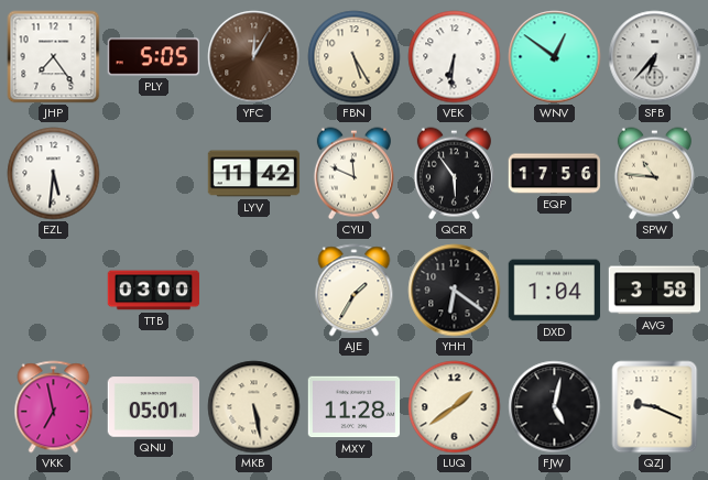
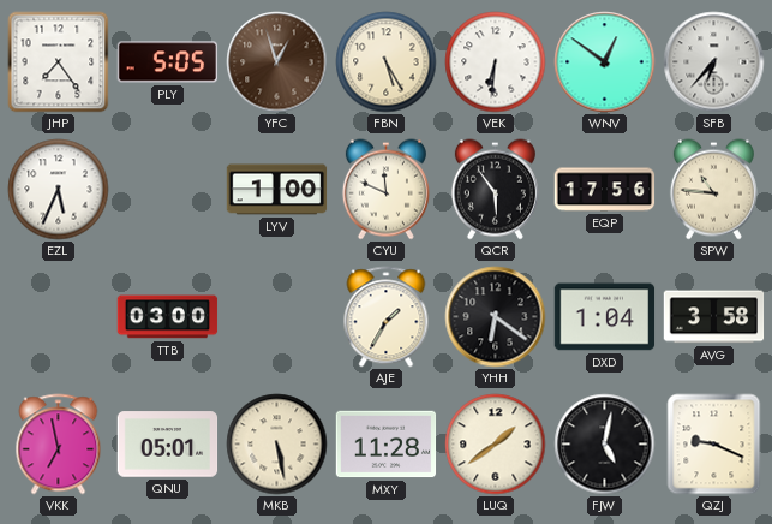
YFC: 12:05 -> 12:57 (277, 62)
EZL: 5:31 -> 5:34 (59, 190)
LYV: 11:42 -> 1:00 (277, 190)
